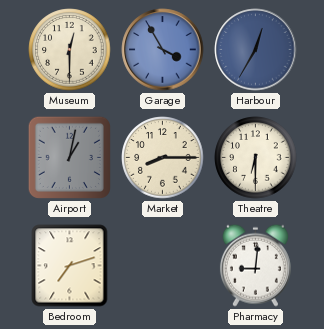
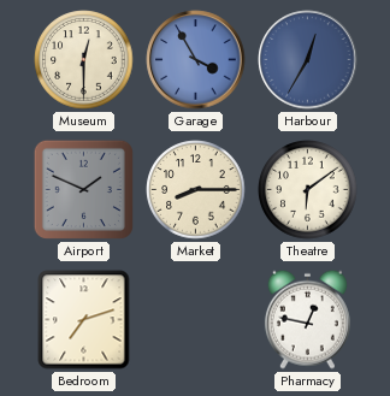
Airport: 1:02 -> 1:49 (83, 189)
Theatre: 6:30 -> 6:09 (308, 190)
Pharmacy: 9:01 -> 12:47 (307, 319)
